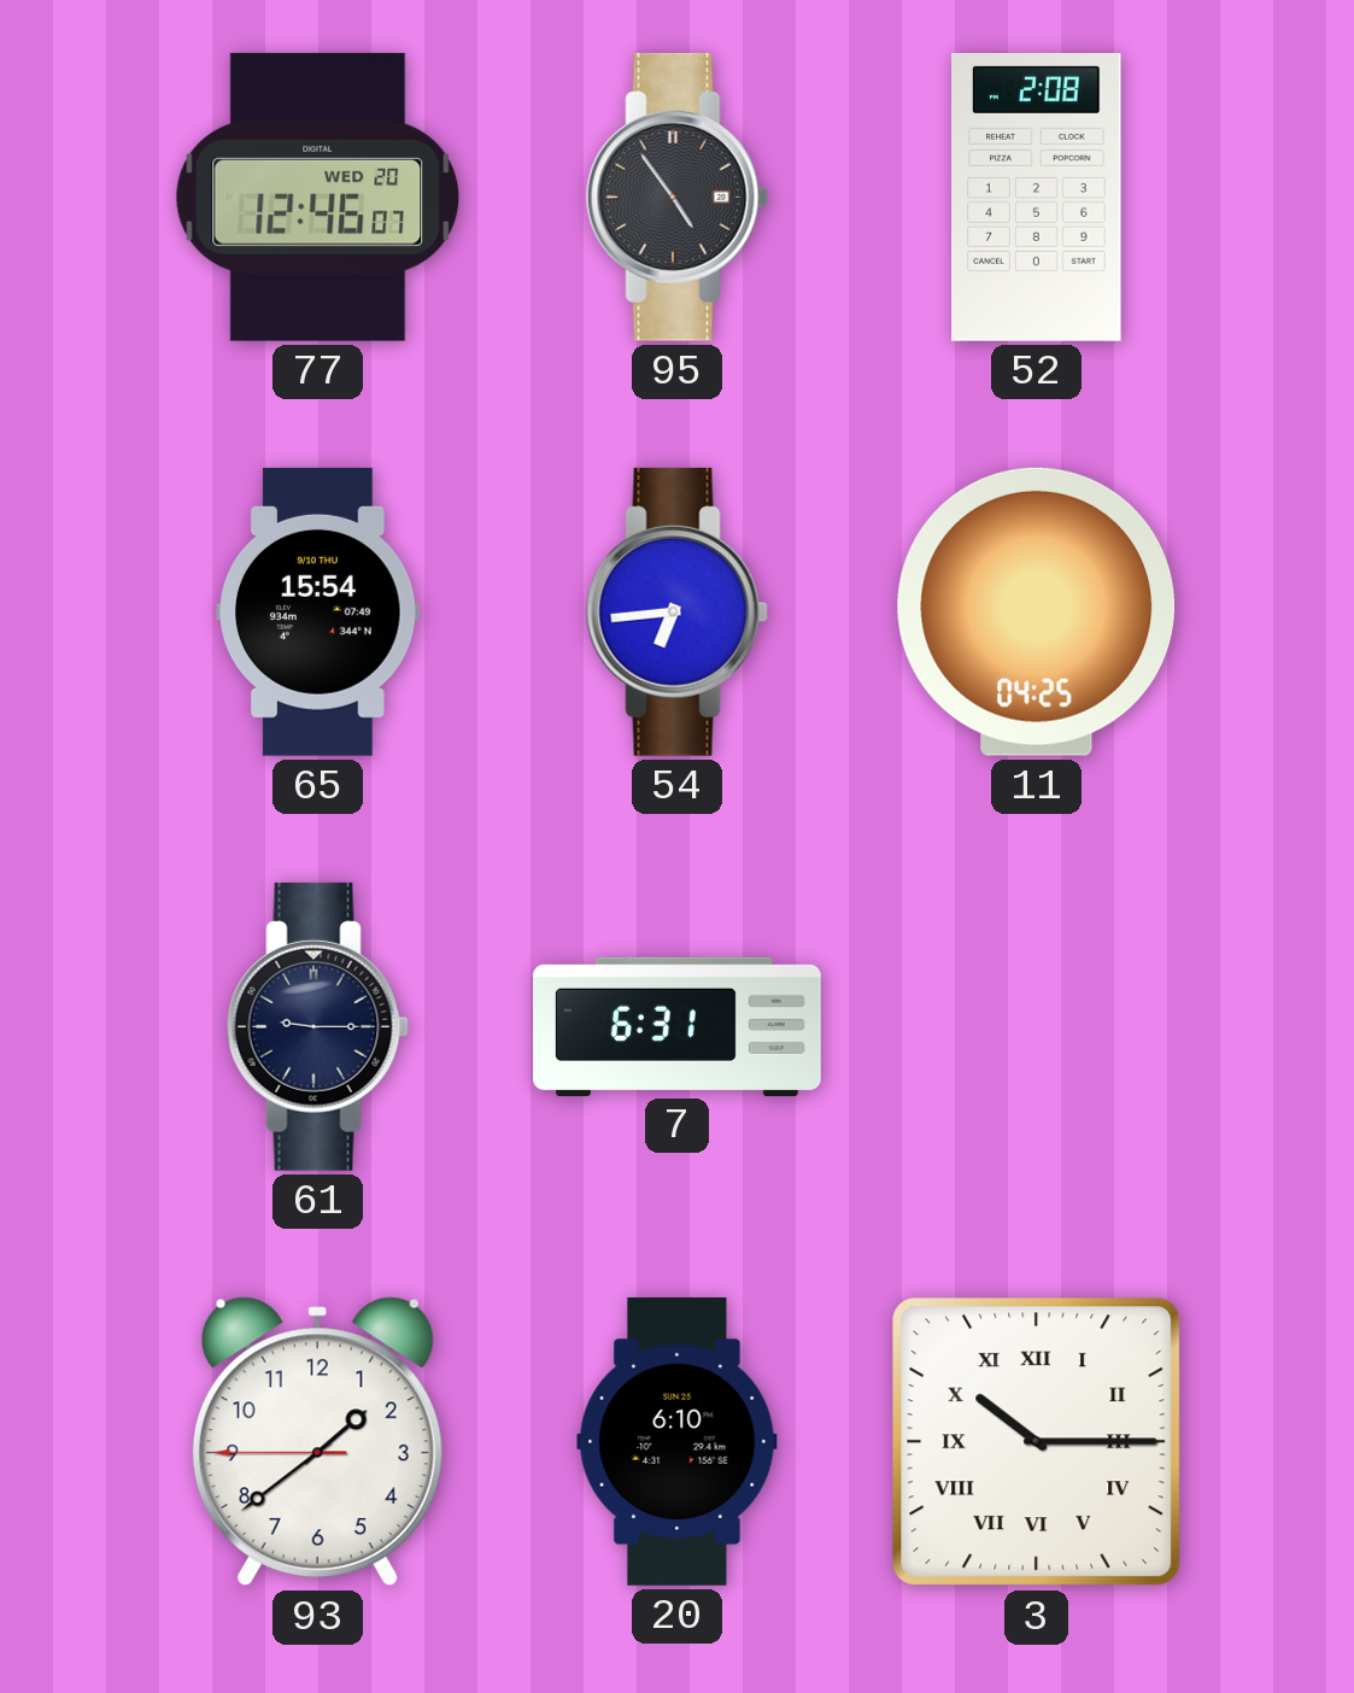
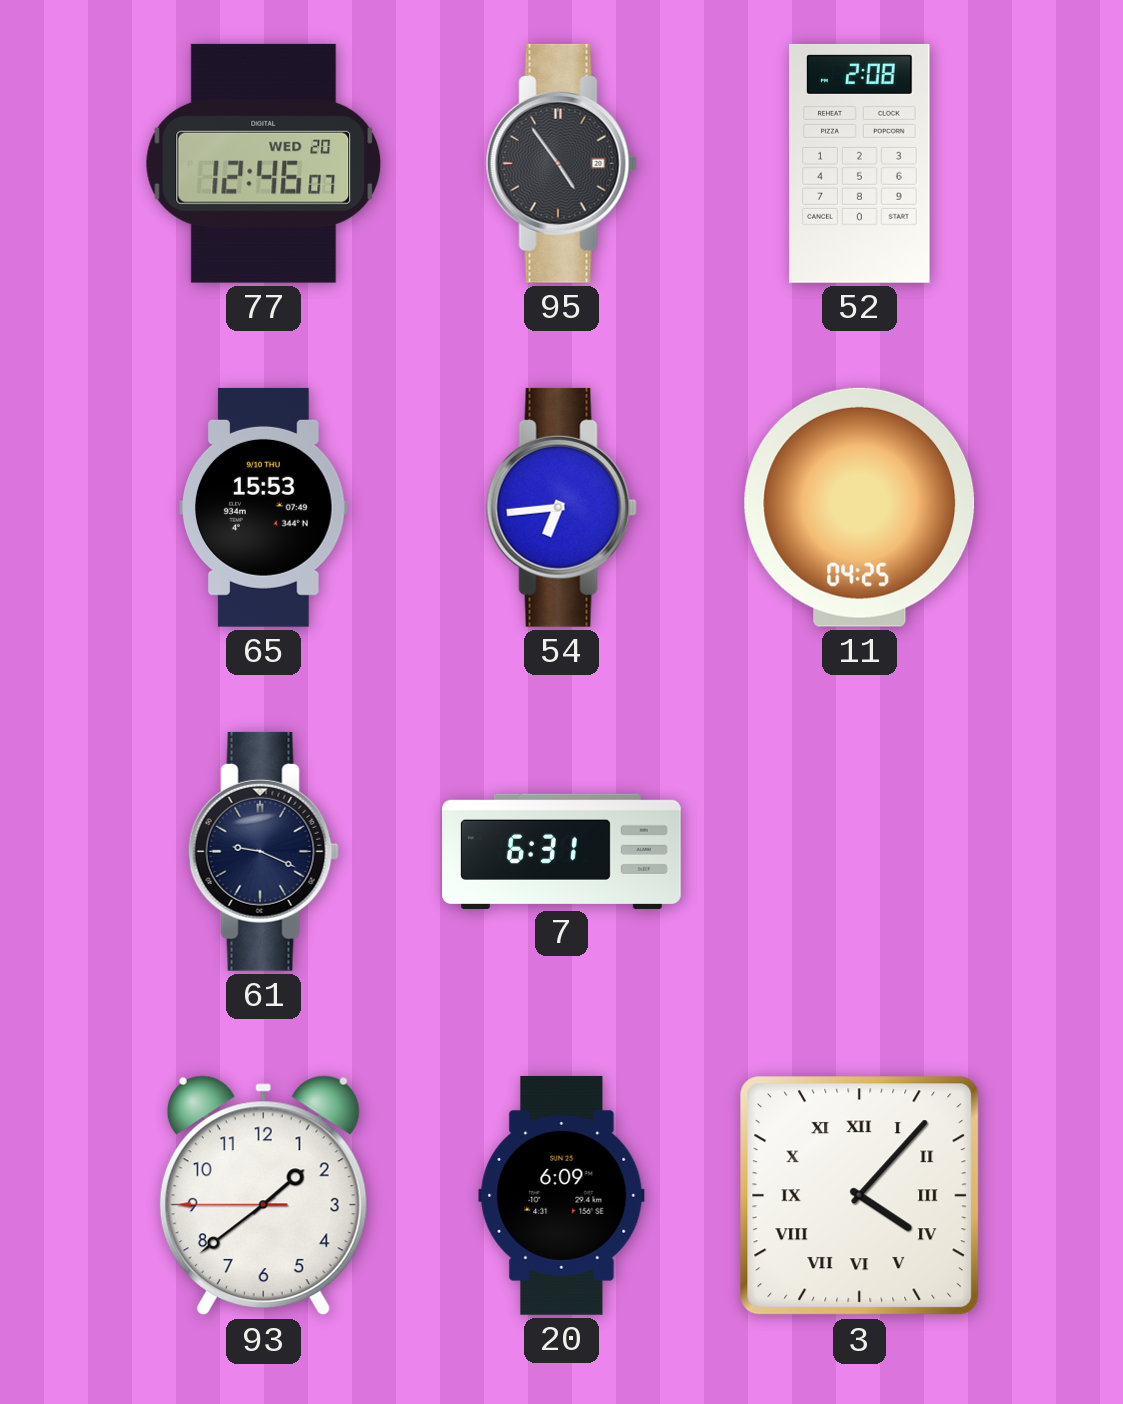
65: 15:54 -> 15:53 (264, 507)
61: 9:15 -> 9:19 (263, 851)
20: 6:10 -> 6:09 (562, 1195)
3: 10:15 -> 4:07 (860, 1196)
